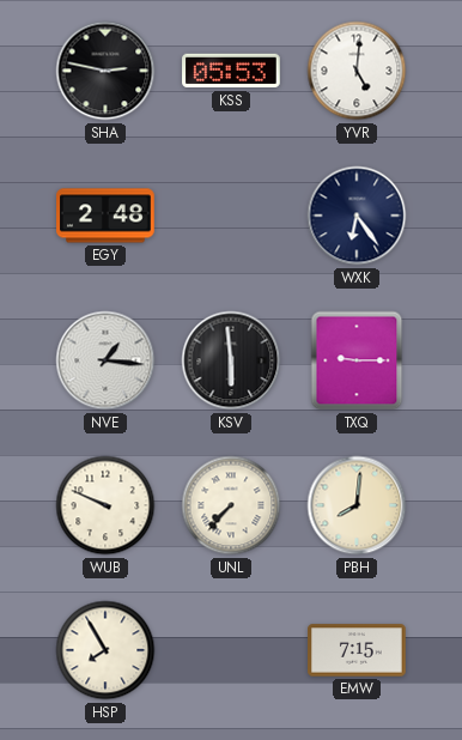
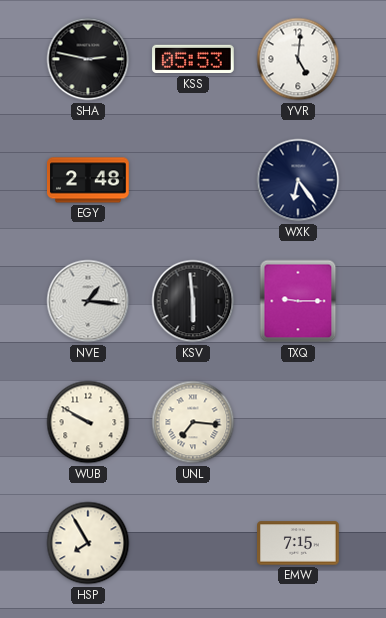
WUB: 9:49 -> 9:50 (88, 422)
UNL: 7:37 -> 7:16 (193, 422)
PBH: 8:01 -> none (357, 505)
